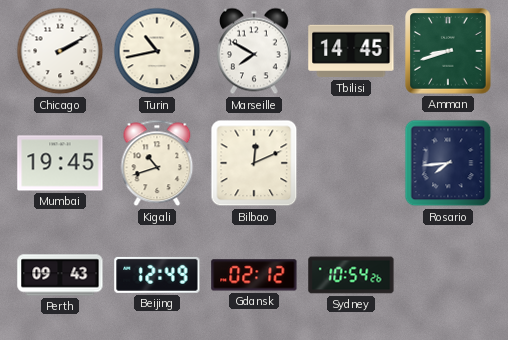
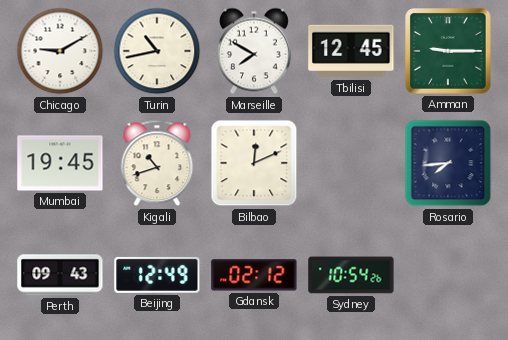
Chicago: 2:10 -> 9:10 (60, 51)
Tbilisi: 14:45 -> 12:45 (351, 51)
Amman: 8:42 -> 9:15 (448, 51)
